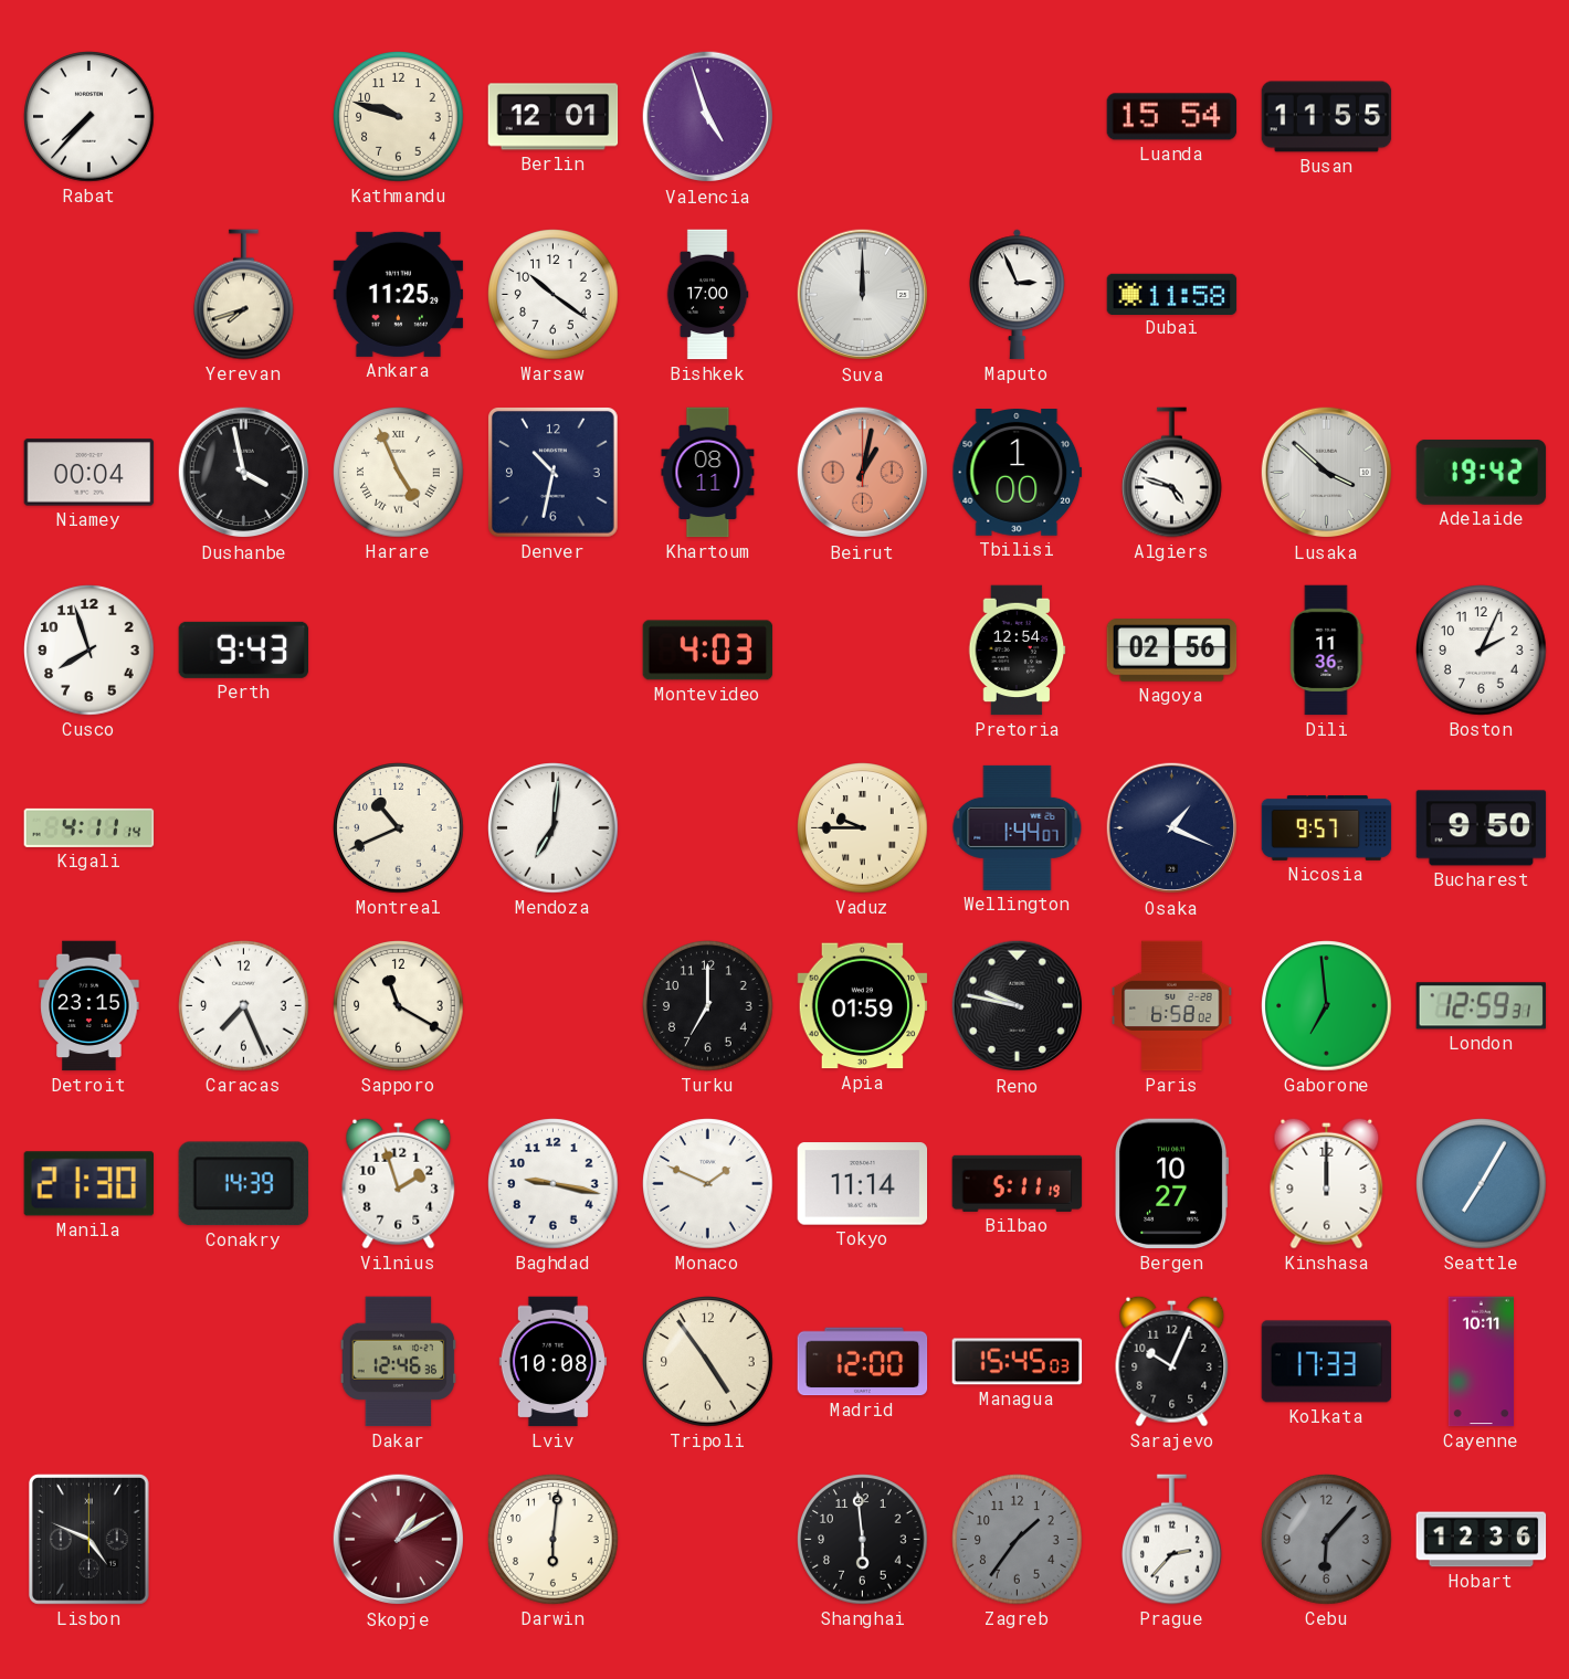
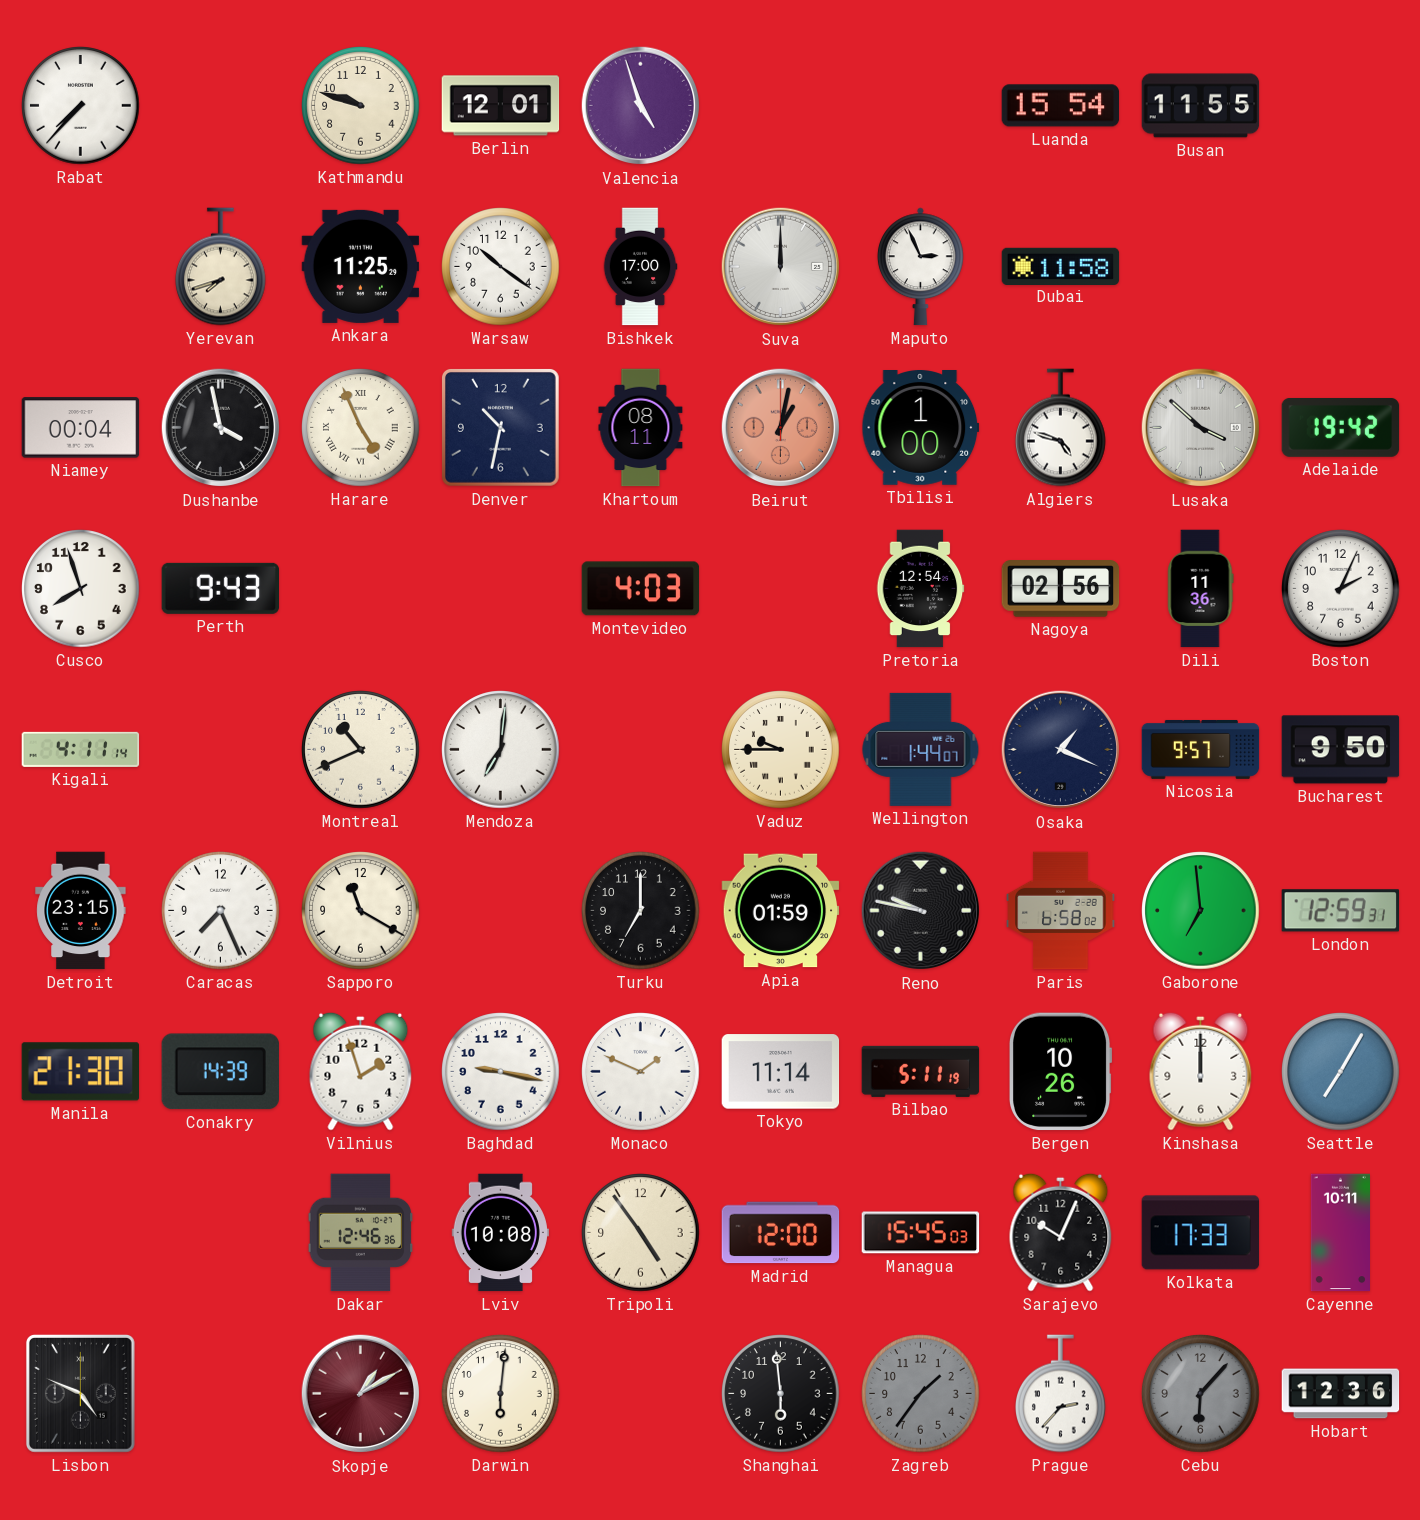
Bergen: 10:27 -> 10:26 (1061, 1072)
